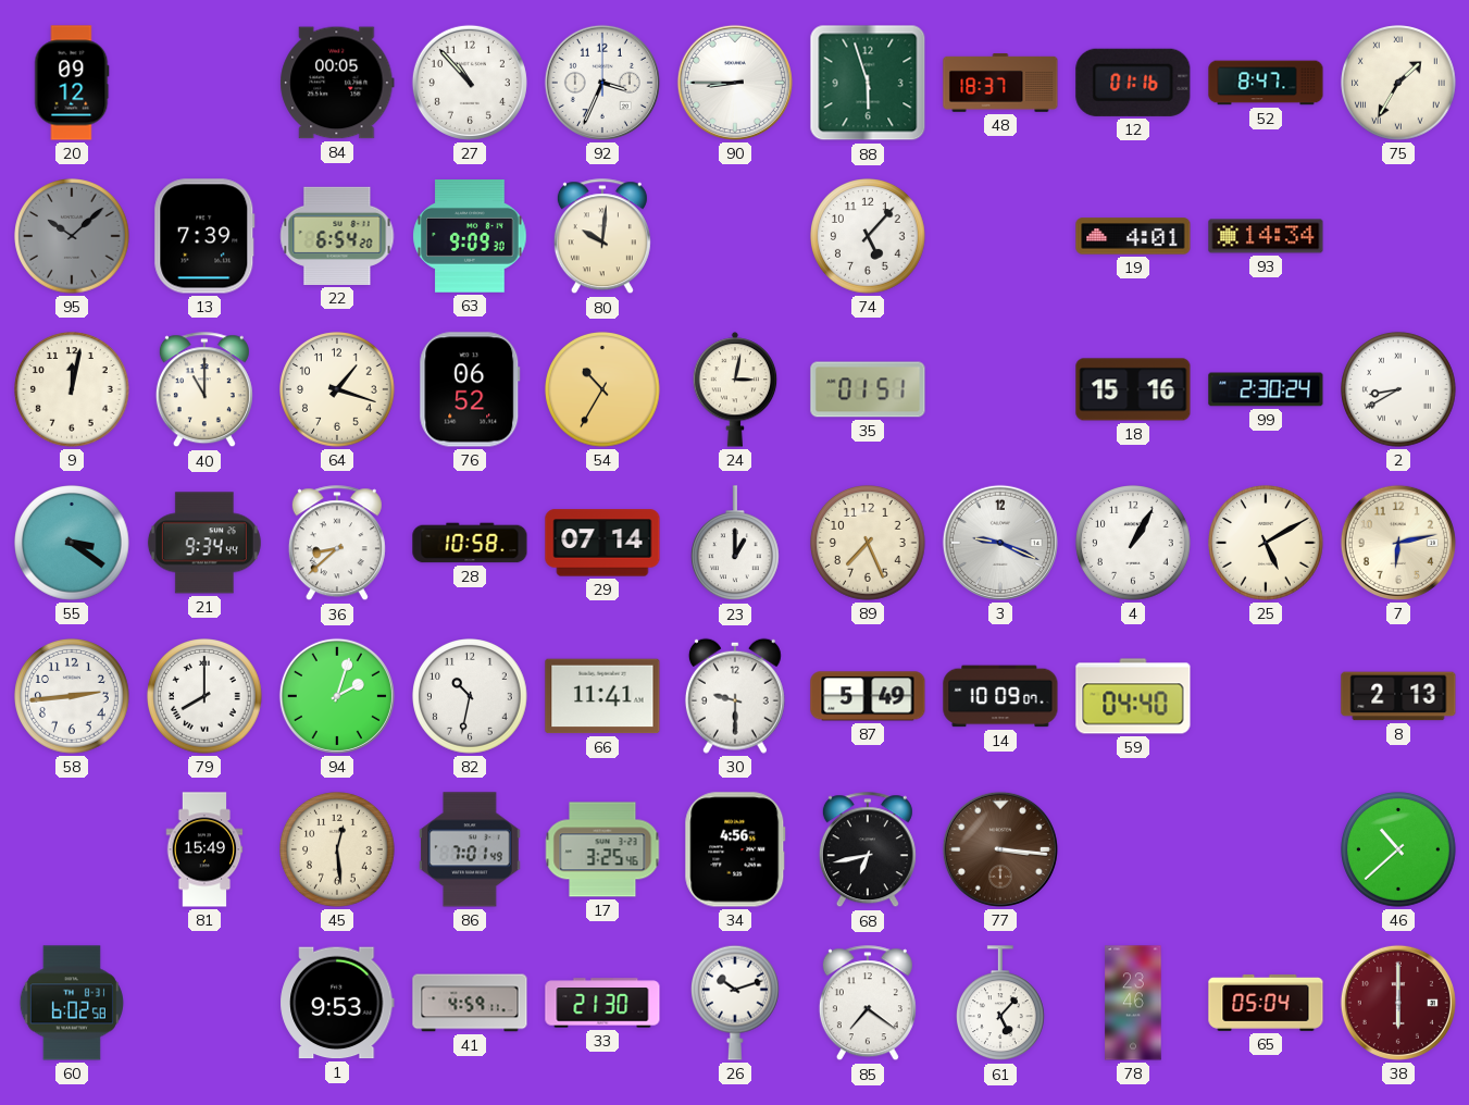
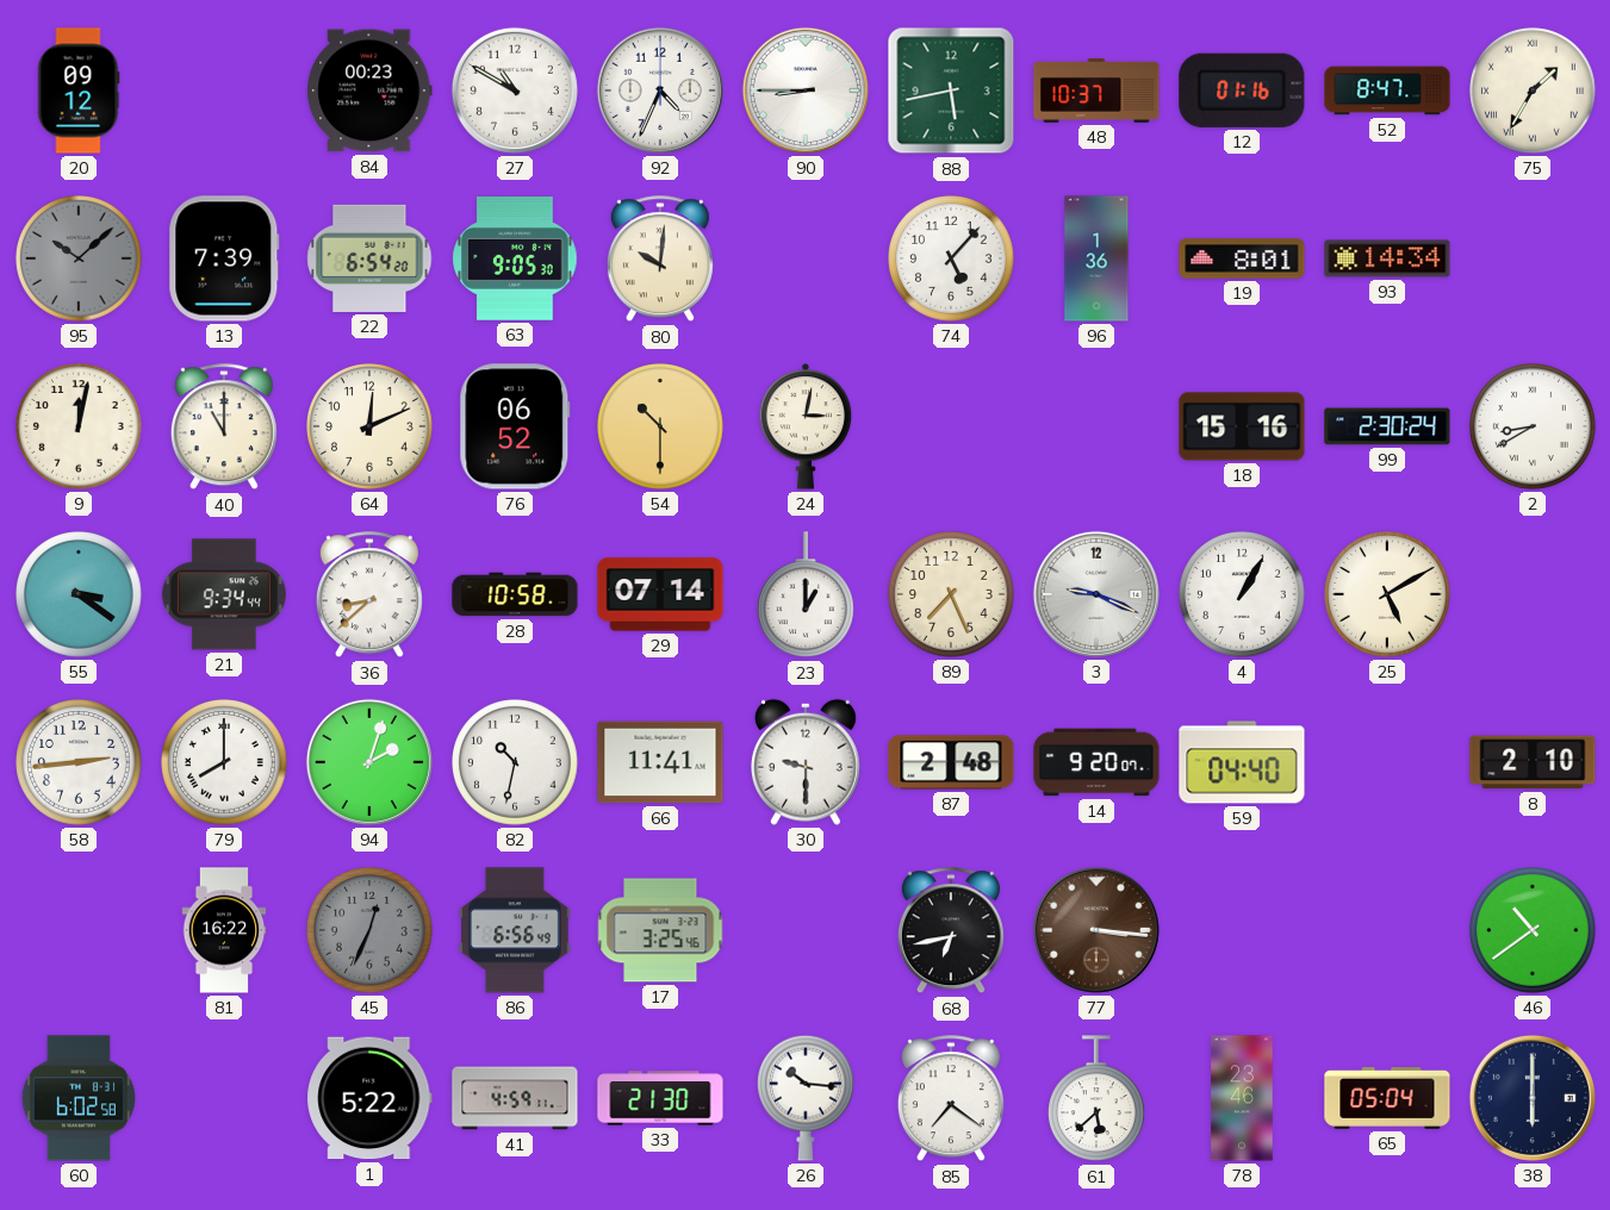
84: 00:05 -> 00:23 (369, 91)
27: 10:53 -> 10:50 (515, 91)
92: 3:34 -> 4:34 (660, 91)
88: 5:57 -> 5:43 (951, 91)
48: 18:37 -> 10:37 (1096, 92)
63: 9:09 -> 9:05 (515, 260)
96: none -> 1:36 (1096, 258)
19: 4:01 -> 8:01 (1242, 258)
64: 1:18 -> 12:11 (369, 426)
54: 10:35 -> 10:30 (660, 426)
35: 01:51 -> none (868, 389)
7: 6:13 -> none (1398, 543)
87: 5:49 -> 2:48 (951, 762)
14: 10:09 -> 9:20 (1096, 762)
8: 2:13 -> 2:10 (1533, 762)
81: 15:49 -> 16:22 (224, 930)
45: 12:29 -> 12:34 (369, 930)
45 dial: cream -> grey (369, 930)
86: 7:01 -> 6:56 (515, 930)
34: 4:56 -> none (735, 849)
46: 10:38 -> 10:39 (1533, 930)
1: 9:53 -> 5:22 (369, 1098)
26: 10:12 -> 10:16 (807, 1098)
61: 5:07 -> 5:38 (1098, 1099)
38 dial: burgundy -> navy (1533, 1098)
